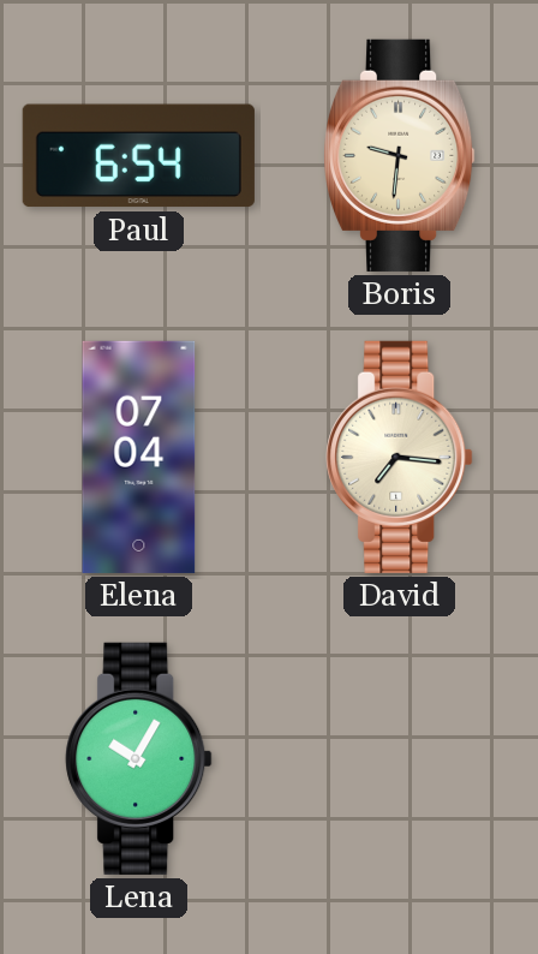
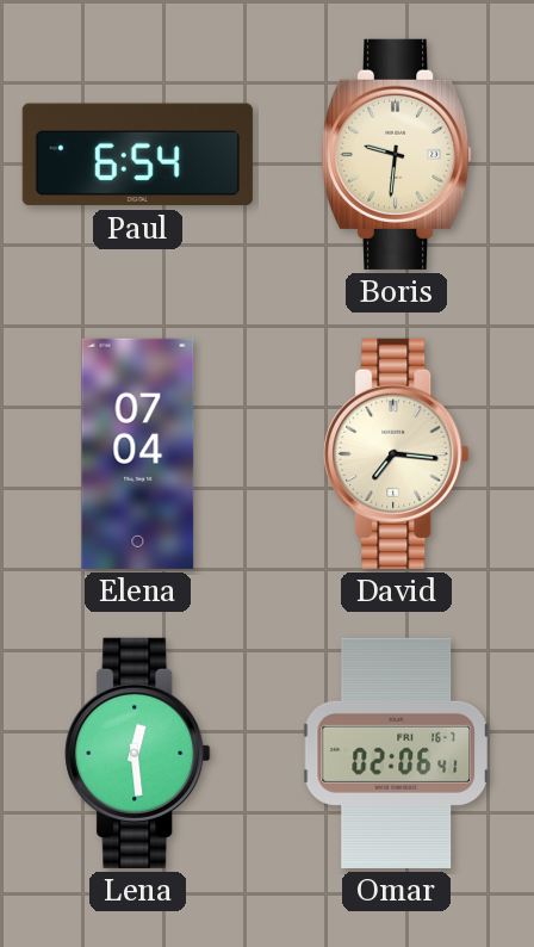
Lena: 10:05 -> 12:29 (138, 753)
Omar: none -> 02:06 (396, 753)
